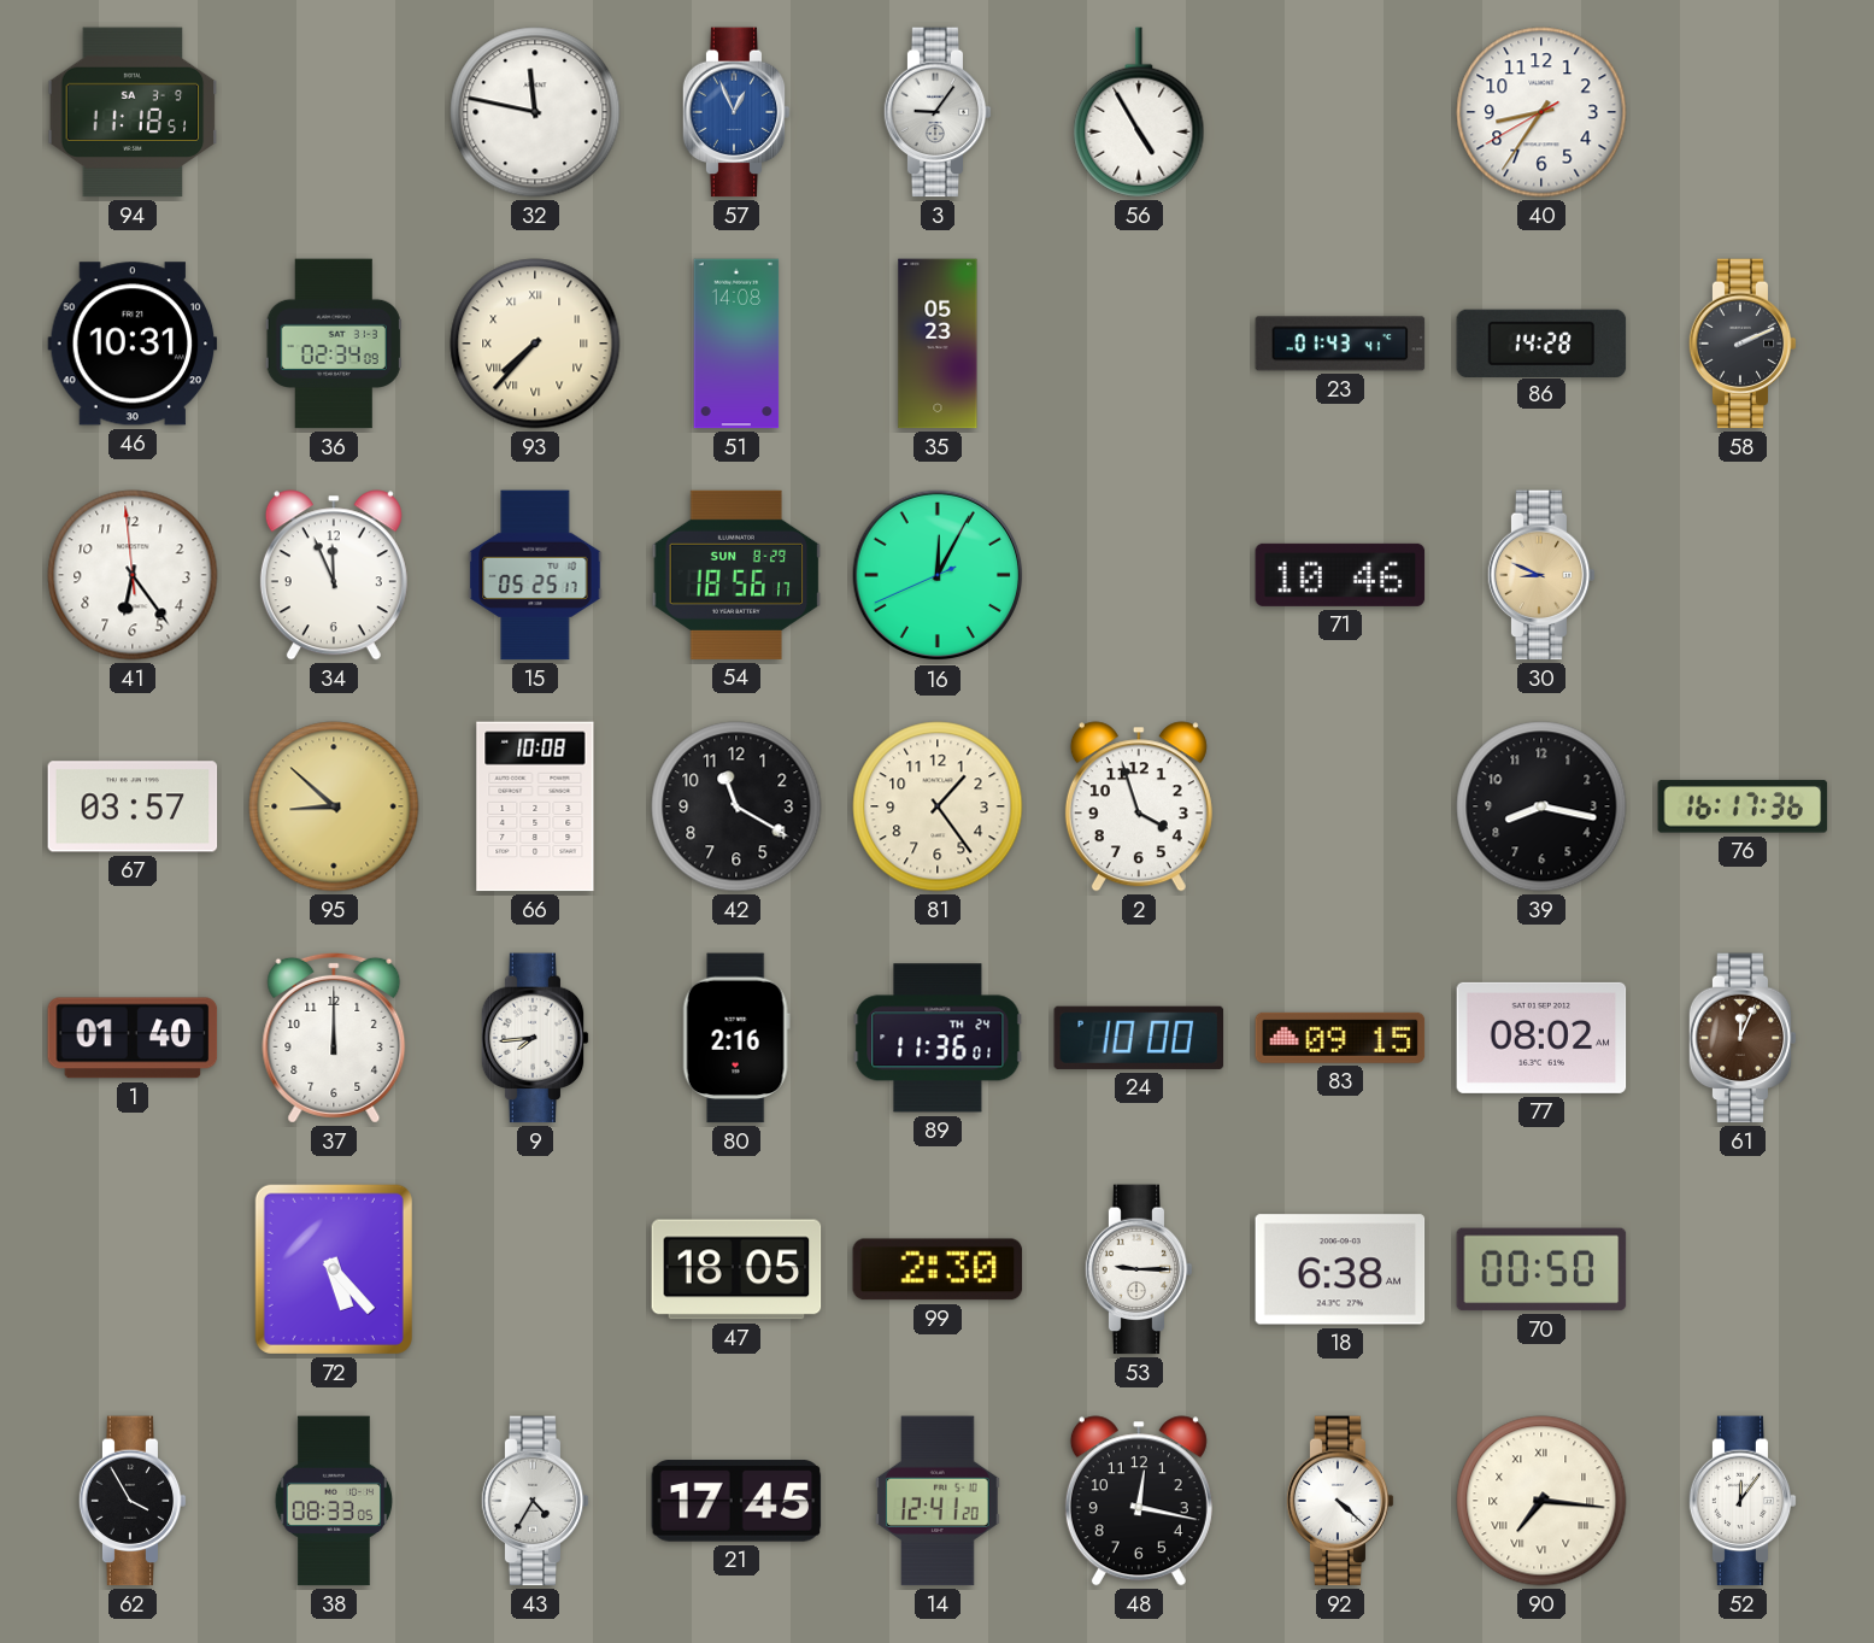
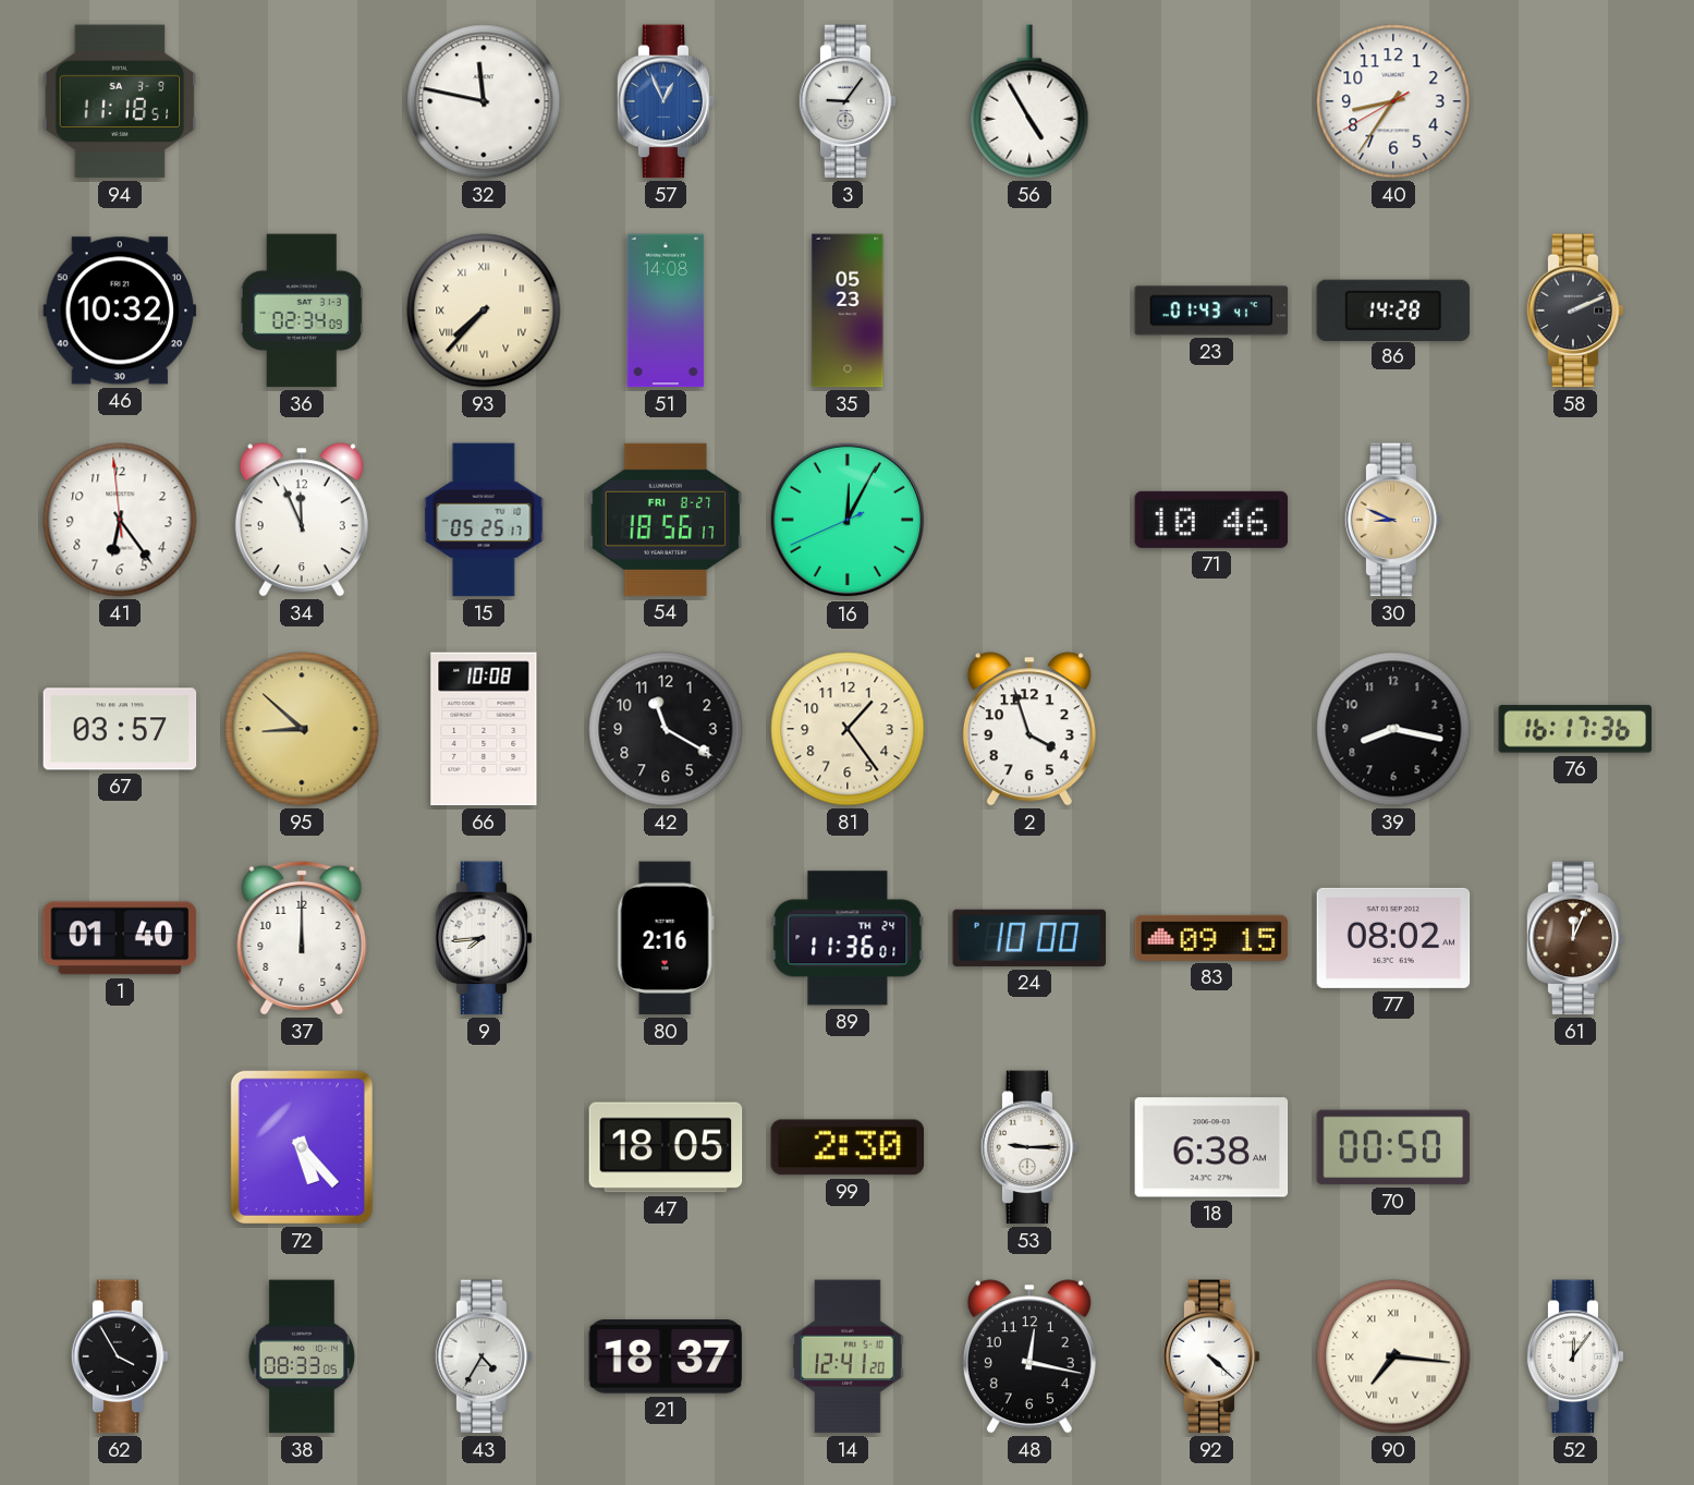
46: 10:31 -> 10:32 (120, 311)
54 date: SUN 8-29 -> FRI 8-27 (666, 520)
21: 17:45 -> 18:37 (666, 1356)
